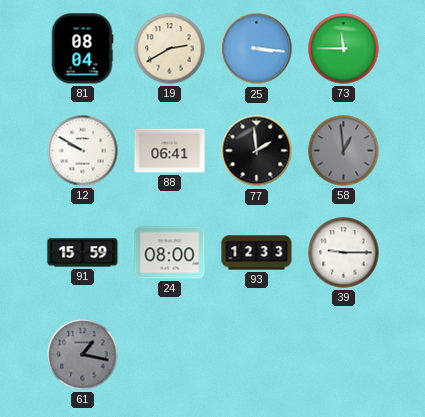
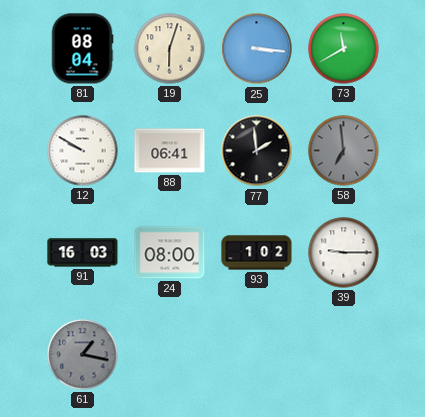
19: 2:40 -> 6:03 (170, 49)
73: 11:45 -> 11:40 (344, 49)
58: 12:59 -> 6:59 (344, 151)
91: 15:59 -> 16:03 (83, 253)
93: 12:33 -> 1:02 (257, 253)
